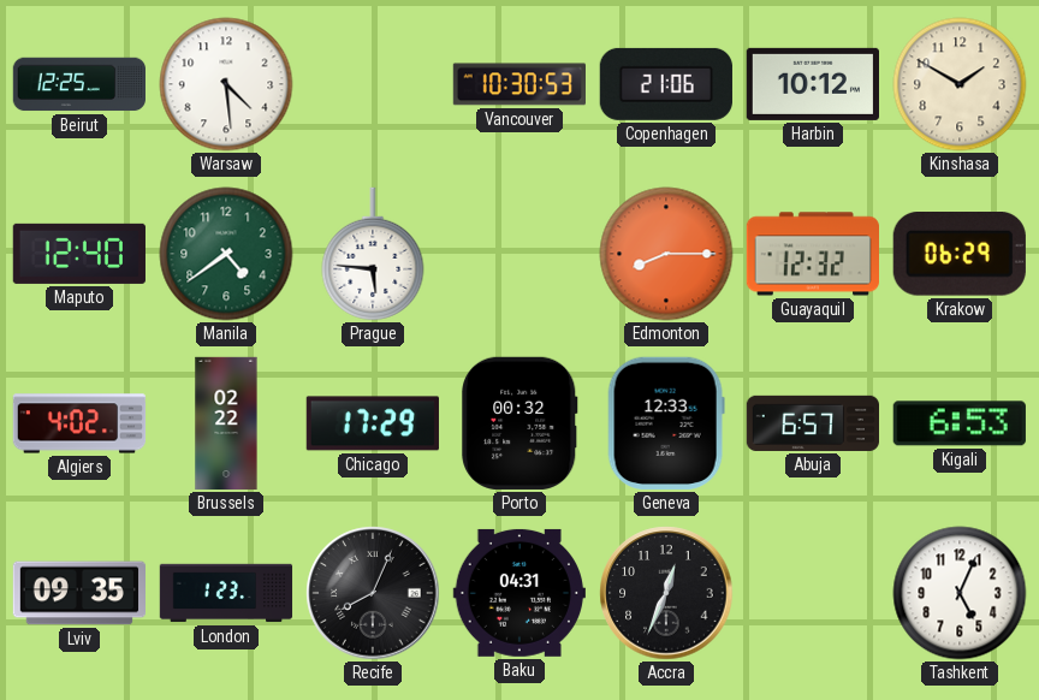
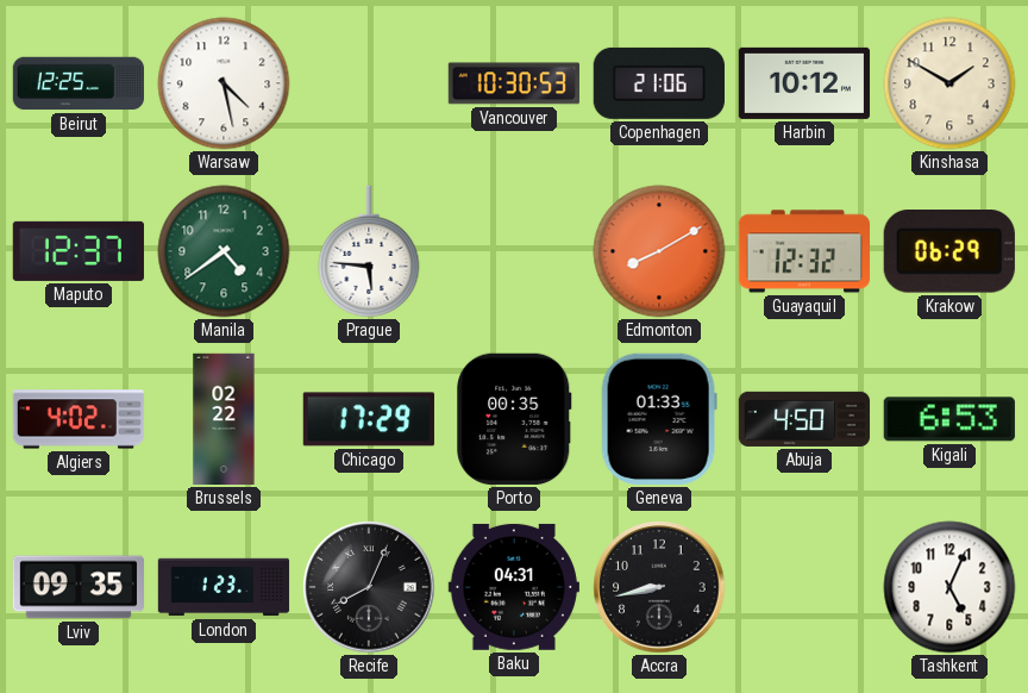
Warsaw: 4:29 -> 4:28 (224, 83)
Maputo: 12:40 -> 12:37 (79, 251)
Edmonton: 8:15 -> 8:10 (659, 251)
Porto: 00:32 -> 00:35 (514, 419)
Geneva: 12:33 -> 01:33 (659, 419)
Abuja: 6:57 -> 4:50 (803, 419)
Accra: 12:34 -> 8:43 (659, 587)
